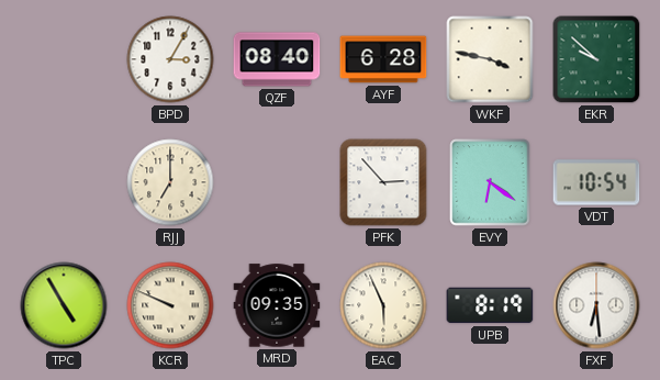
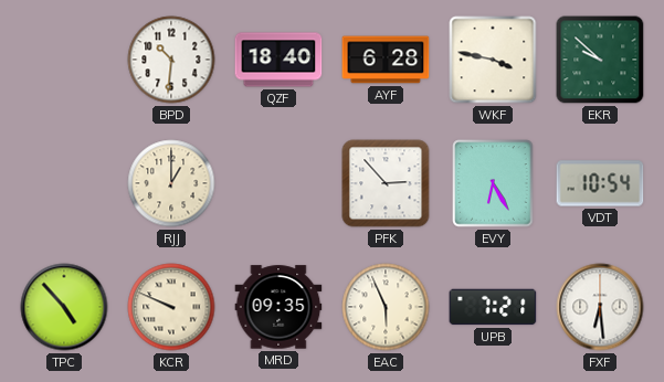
BPD: 3:05 -> 10:31 (171, 60)
QZF: 08:40 -> 18:40 (278, 60)
RJJ: 7:00 -> 1:00 (171, 183)
EVY: 6:21 -> 6:25 (493, 183)
TPC: 4:55 -> 4:53 (64, 307)
UPB: 8:19 -> 7:21 (493, 307)
